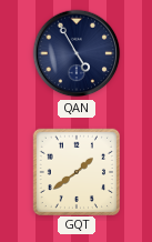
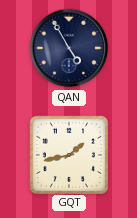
GQT: 1:39 -> 1:43 (68, 154)
